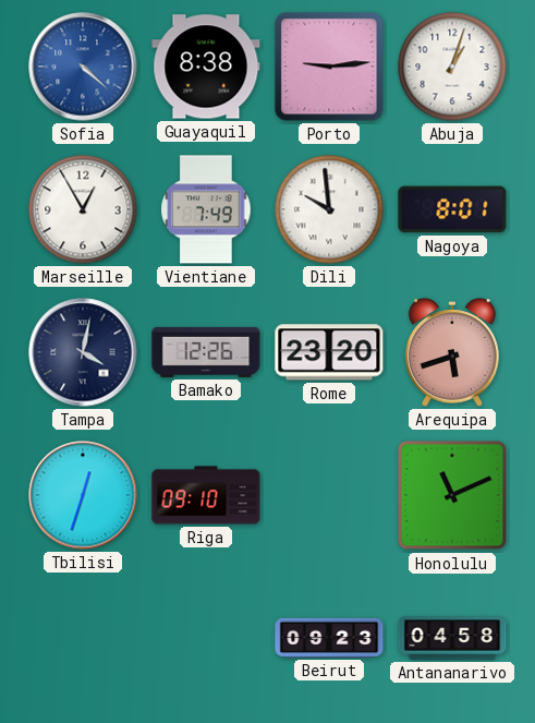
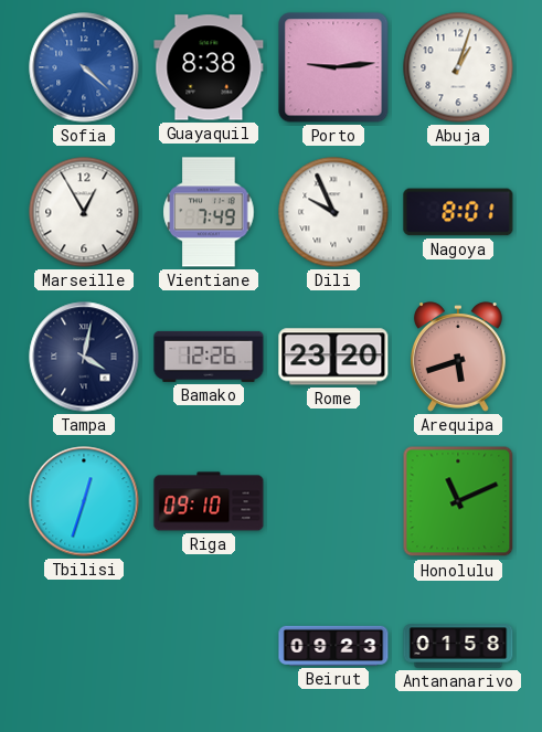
Dili: 9:59 -> 9:56 (333, 212)
Antananarivo: 04:58 -> 01:58 (458, 646)
